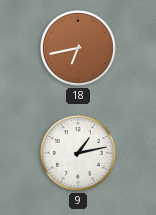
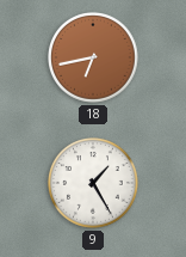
9: 1:13 -> 1:25 (94, 184)
